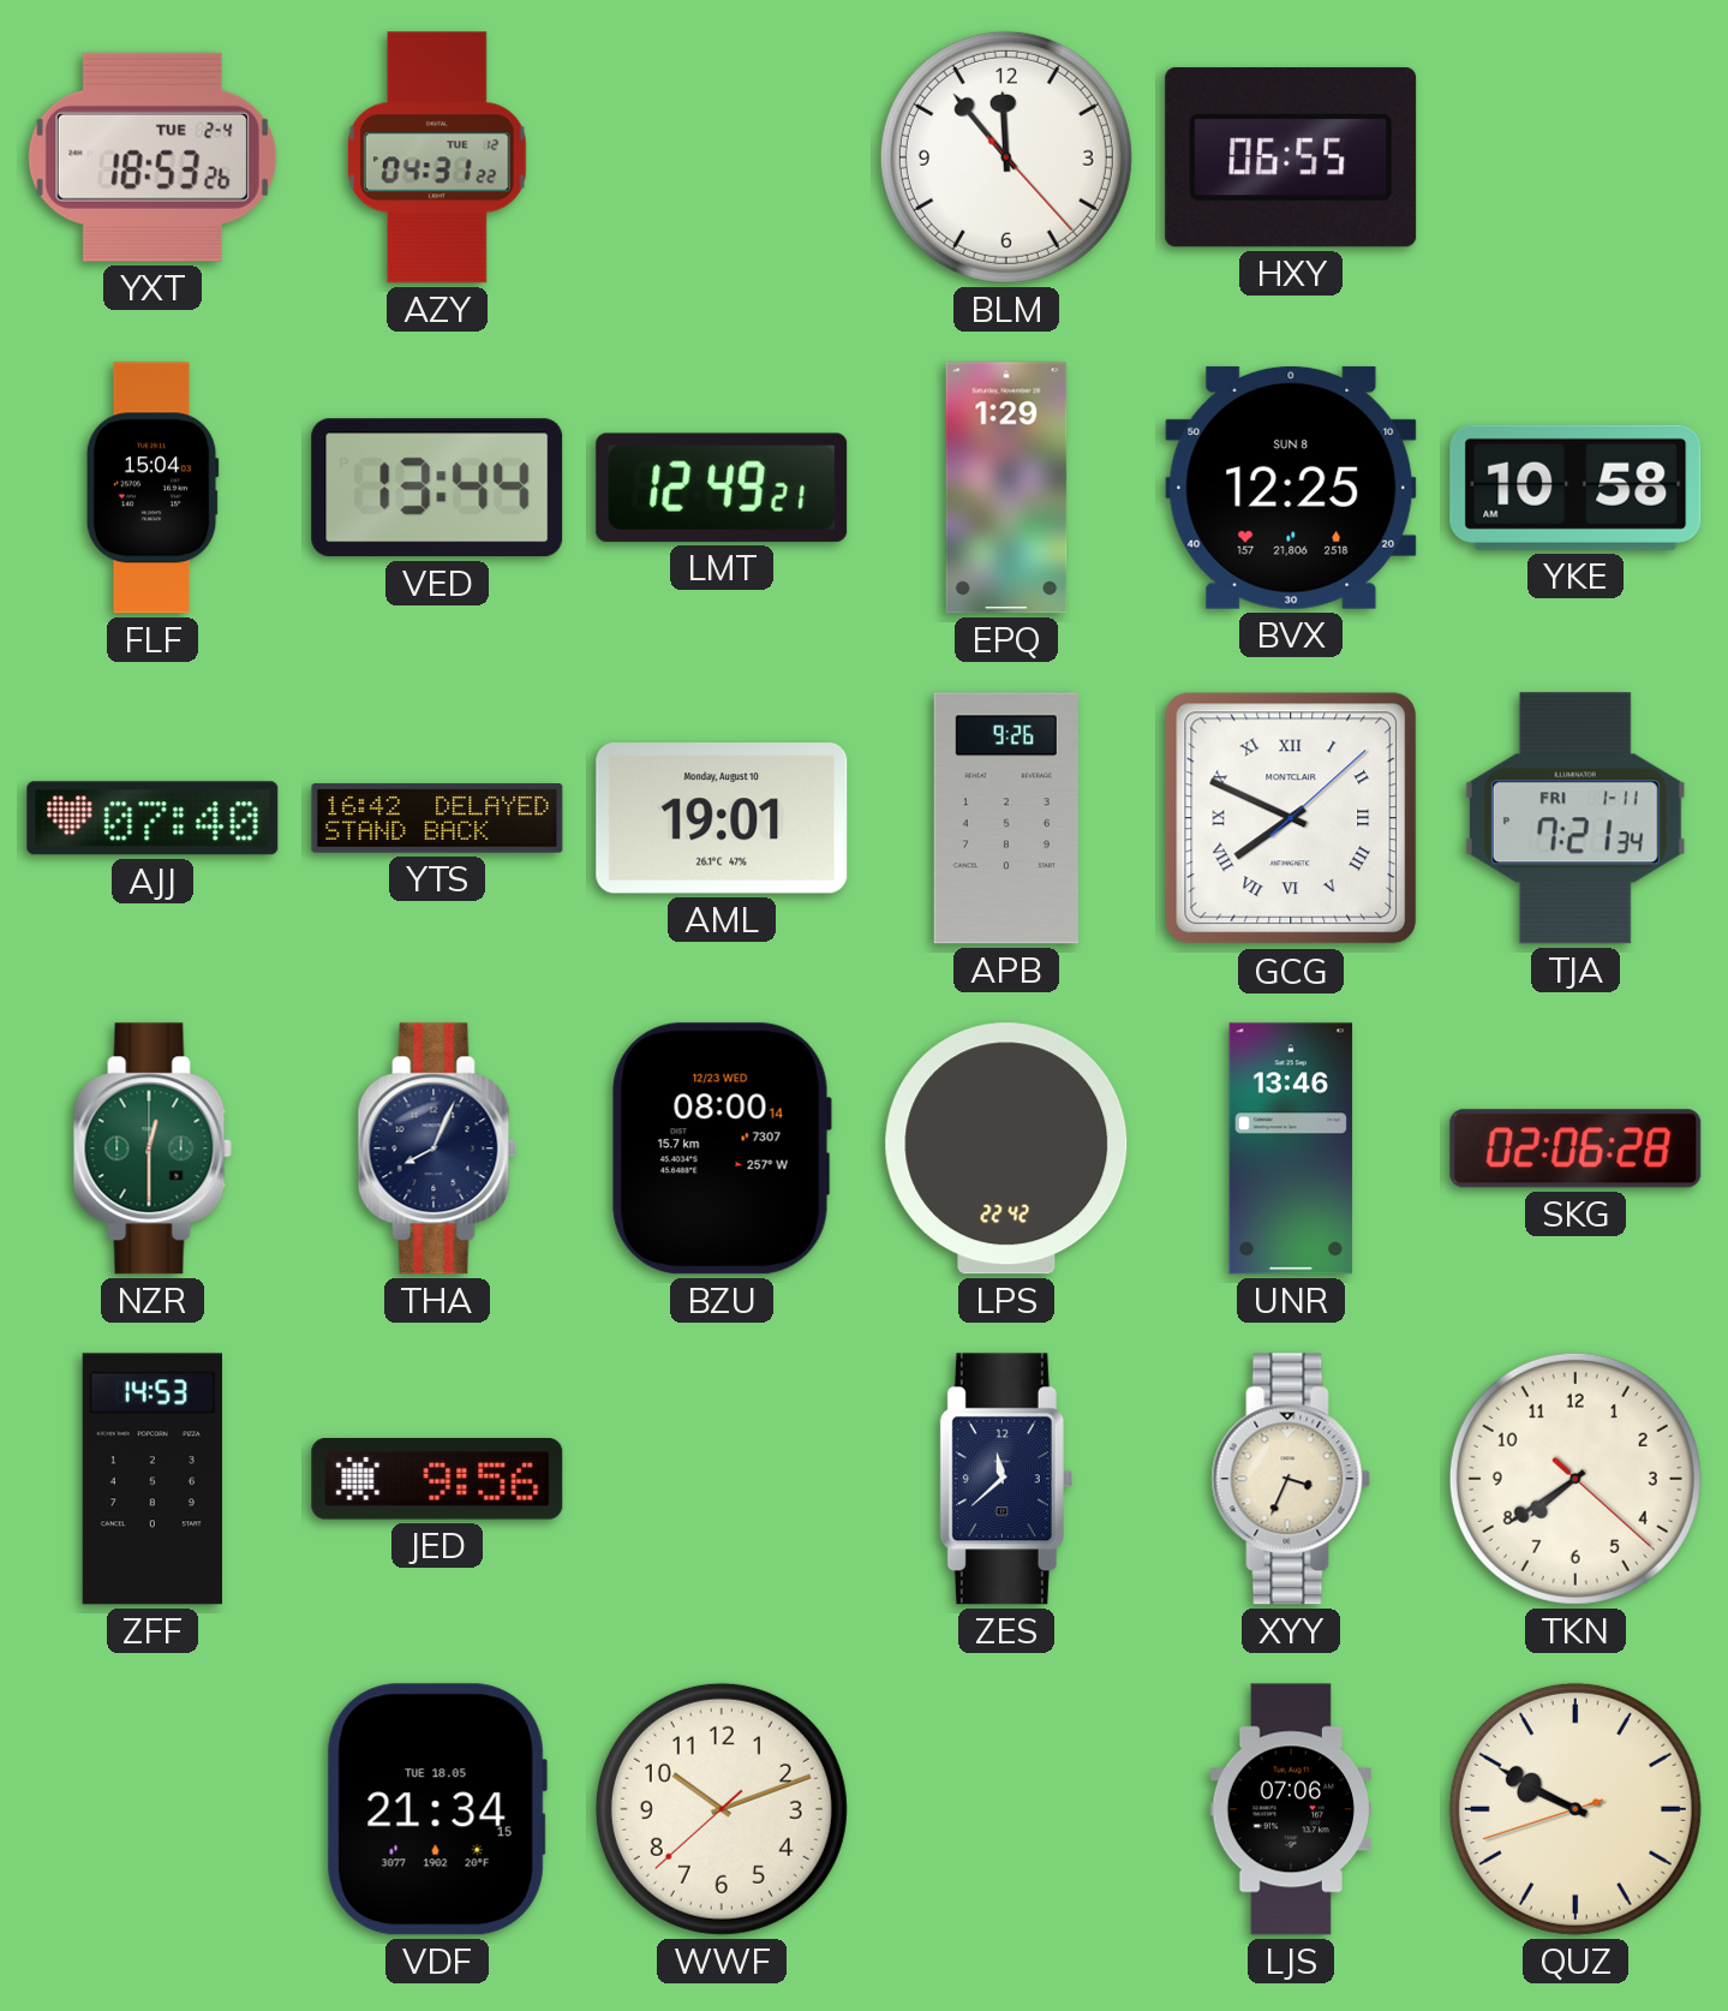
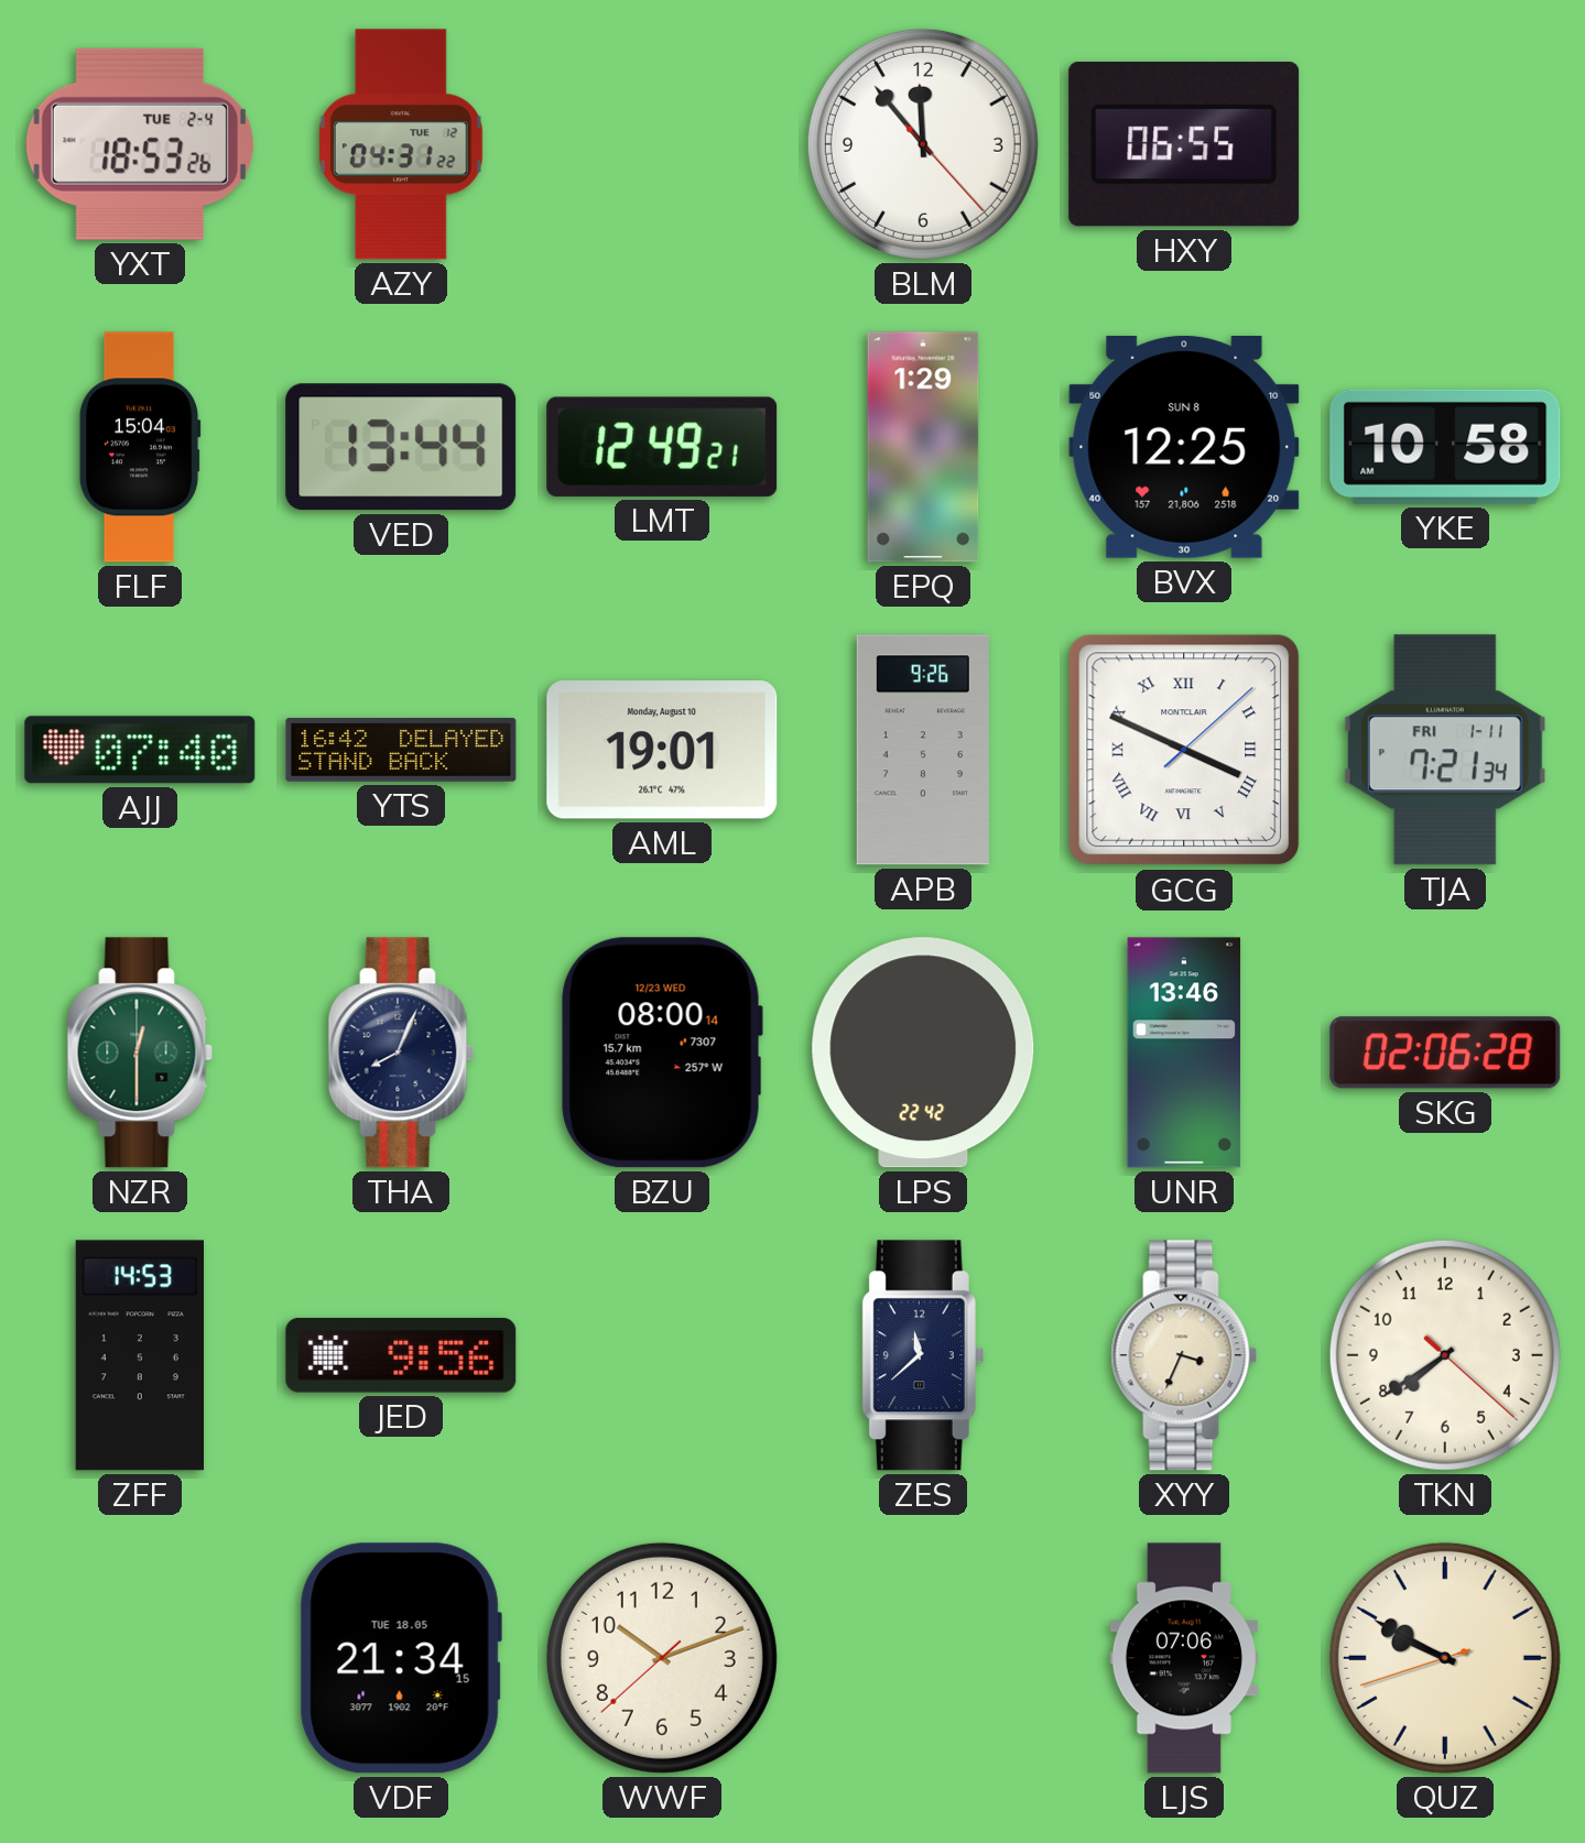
GCG: 7:49 -> 3:49 (1184, 750)
